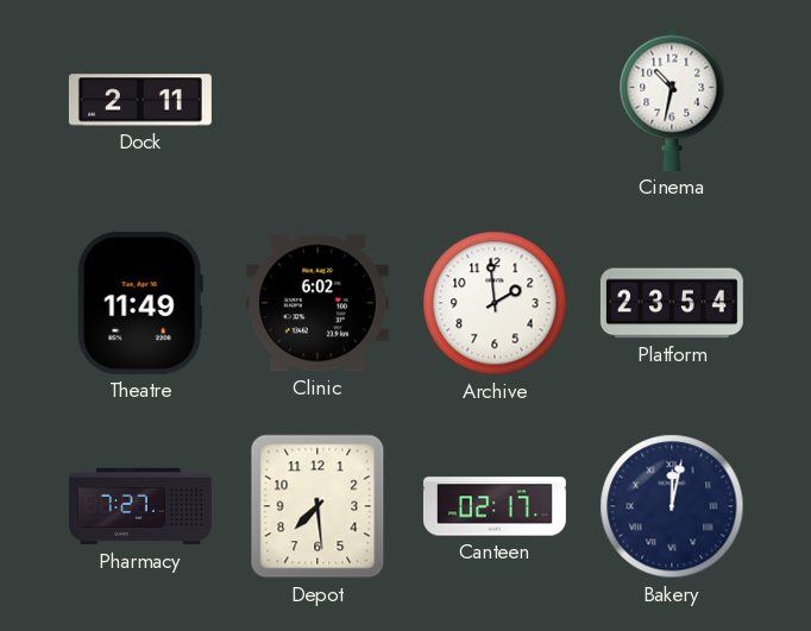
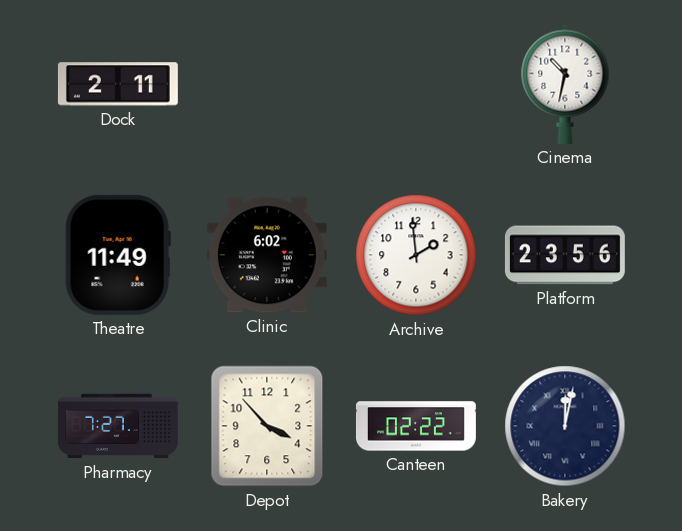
Platform: 23:54 -> 23:56 (565, 255)
Depot: 7:29 -> 3:53 (267, 426)
Canteen: 02:17 -> 02:22 (416, 426)
